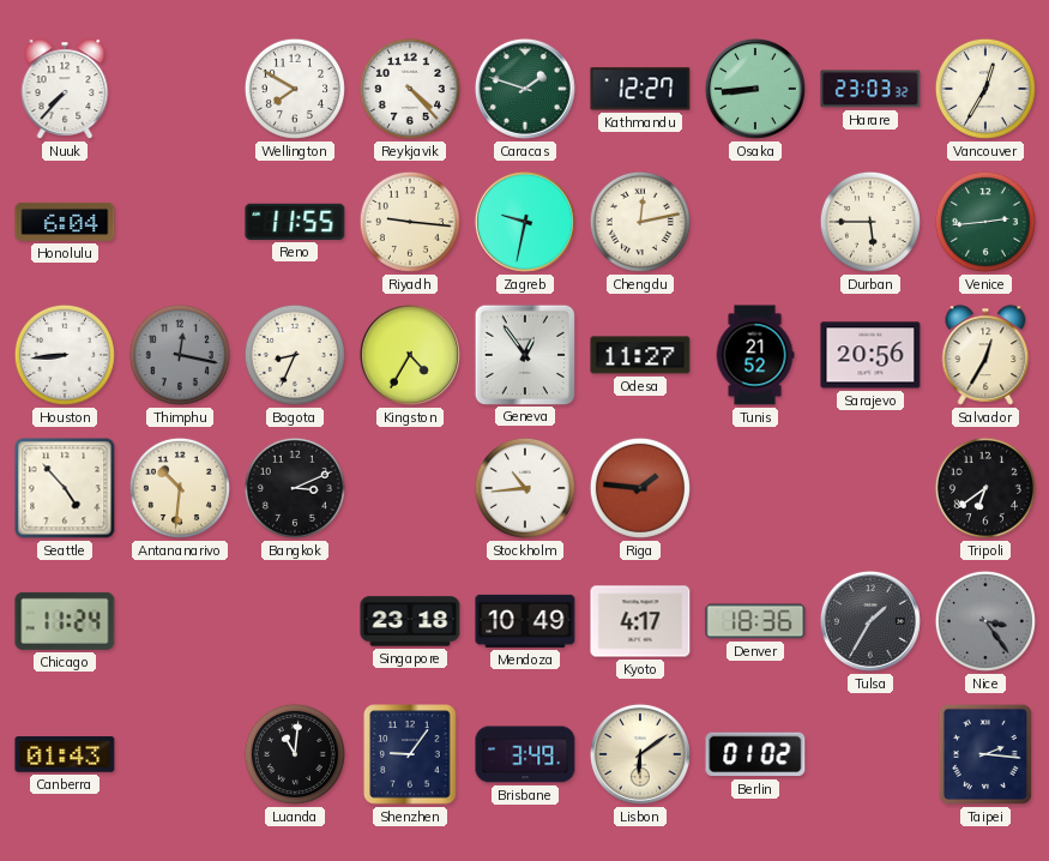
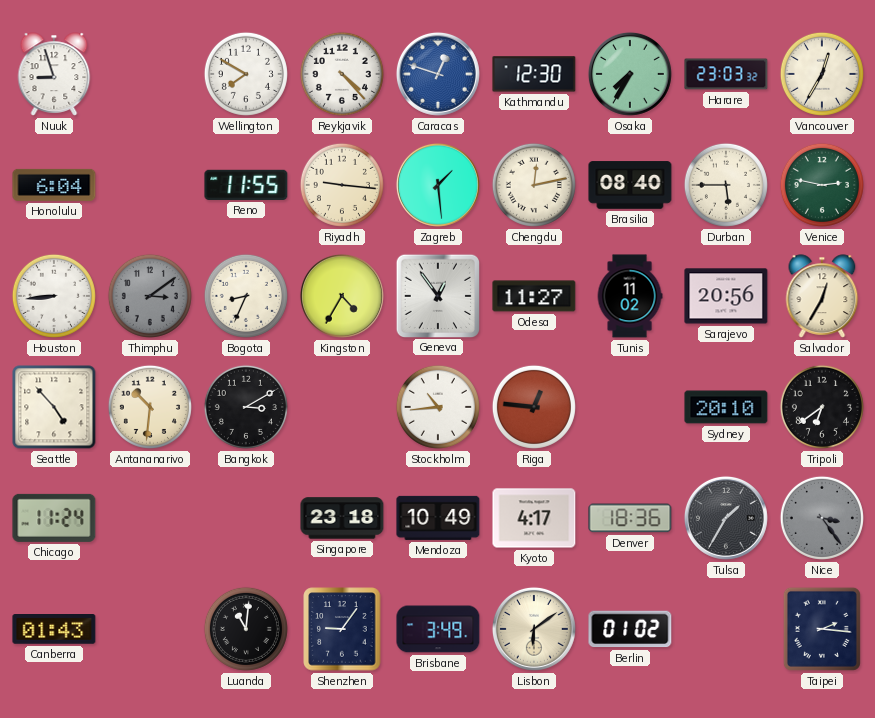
Nuuk: 7:37 -> 8:57 (54, 74)
Caracas: 1:48 -> 12:48 (438, 74)
Caracas dial: green -> blue (438, 74)
Kathmandu: 12:27 -> 12:30 (534, 74)
Osaka: 8:44 -> 7:35 (630, 74)
Zagreb: 9:32 -> 1:29 (438, 185)
Brasilia: none -> 08:40 (630, 185)
Venice: 2:44 -> 2:47 (822, 185)
Thimphu: 12:17 -> 3:09 (150, 296)
Tunis: 21:52 -> 11:02 (630, 296)
Bangkok: 3:11 -> 3:10 (246, 407)
Riga: 1:46 -> 12:46 (534, 407)
Sydney: none -> 20:10 (726, 407)
